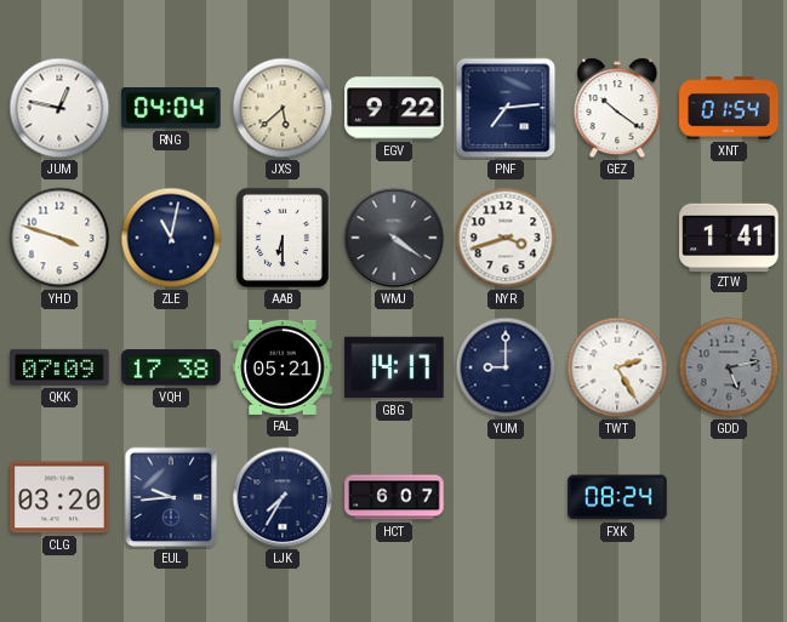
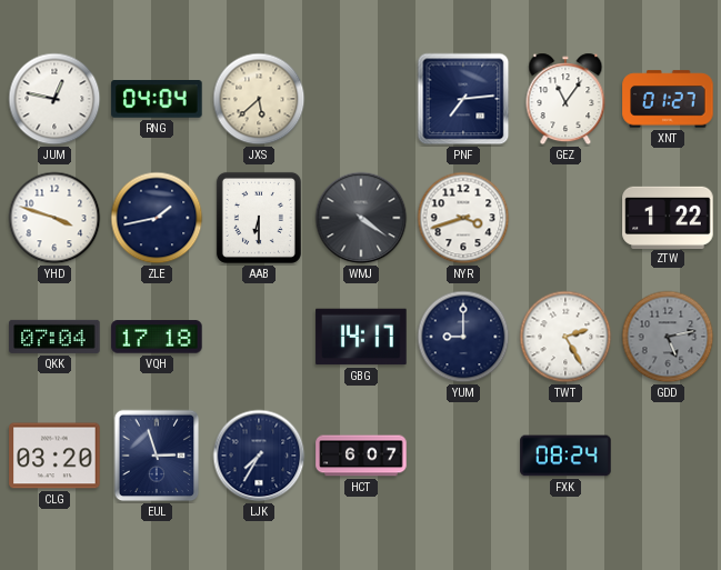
EGV: 9:22 -> none (394, 108)
GEZ: 10:21 -> 11:06 (565, 99)
XNT: 01:54 -> 01:27 (668, 99)
ZLE: 11:02 -> 1:43 (157, 218)
ZTW: 1:41 -> 1:22 (668, 217)
QKK: 07:09 -> 07:04 (54, 337)
VQH: 17:38 -> 17:18 (157, 337)
FAL: 05:21 -> none (283, 367)
EUL: 9:44 -> 2:57 (157, 456)
